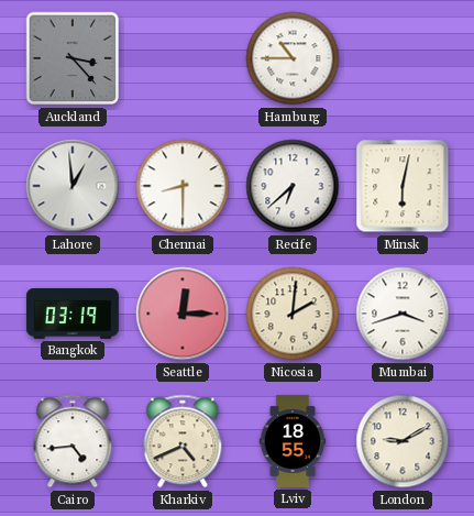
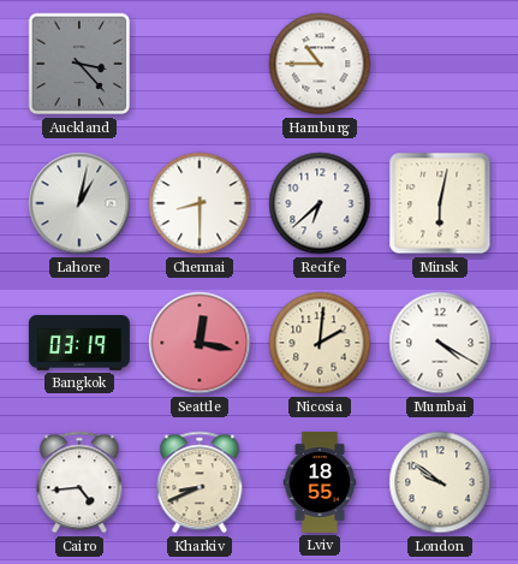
Lahore: 12:59 -> 1:02 (79, 203)
Seattle: 12:15 -> 12:17 (200, 343)
Mumbai: 3:42 -> 4:20 (440, 343)
Kharkiv: 4:41 -> 8:41 (200, 482)
London: 9:10 -> 9:51 (440, 482)
